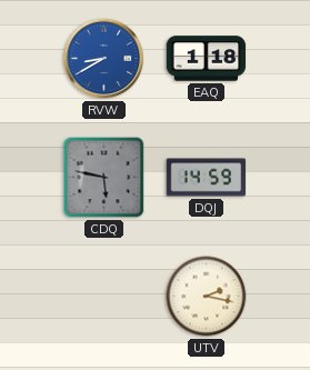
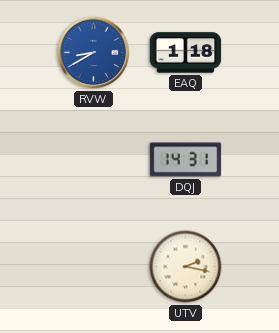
CDQ: 5:47 -> none (104, 178)
DQJ: 14:59 -> 14:31 (186, 160)
